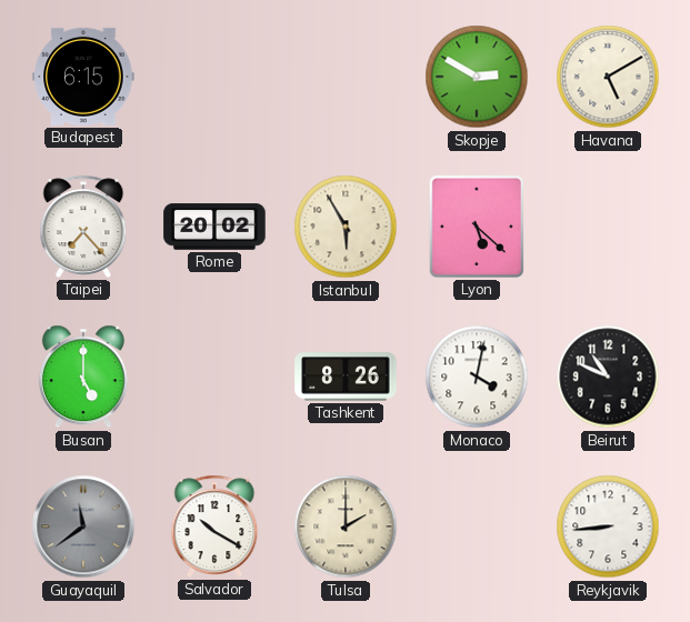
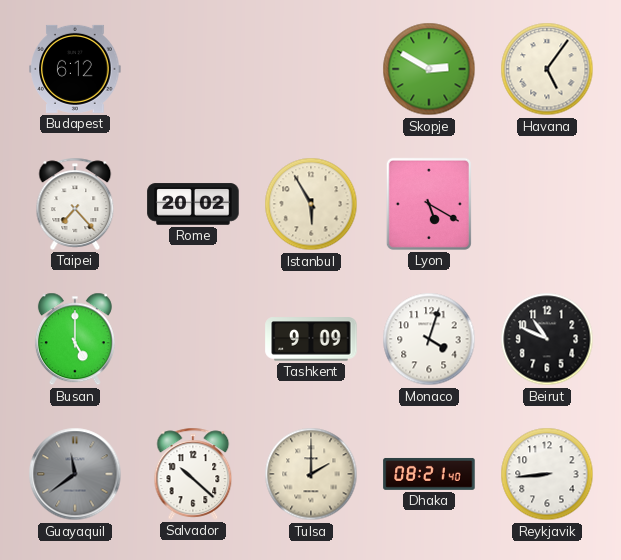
Budapest: 6:15 -> 6:12 (75, 69)
Havana: 5:10 -> 5:06 (547, 69)
Lyon: 5:22 -> 5:20 (429, 204)
Tashkent: 8:26 -> 9:09 (311, 339)
Monaco: 4:02 -> 4:03 (429, 339)
Salvador: 10:20 -> 10:22 (193, 474)
Dhaka: none -> 08:21 (429, 474)
